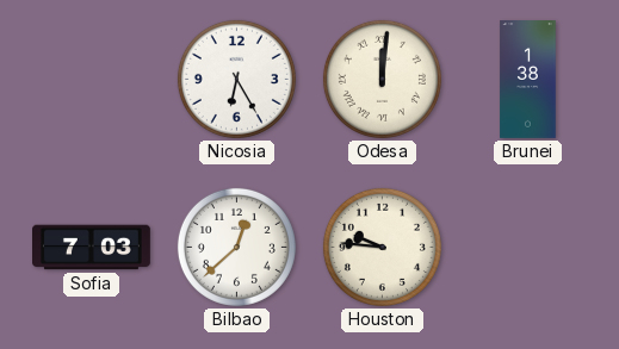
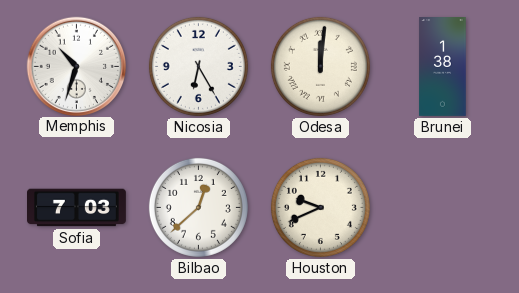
Memphis: none -> 10:33 (76, 66)
Houston: 9:46 -> 9:41 (320, 207)
